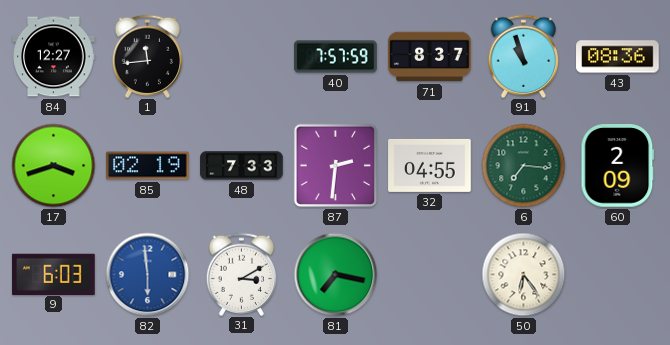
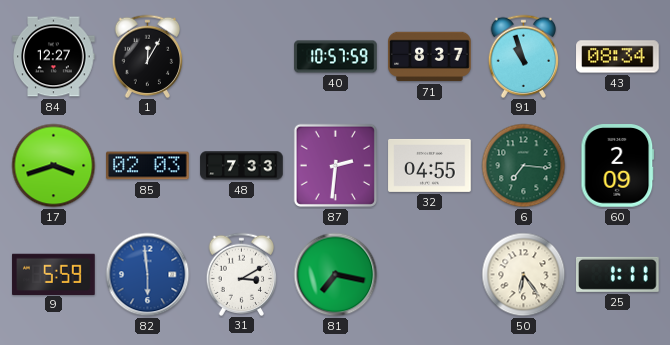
1: 11:44 -> 12:05 (148, 56)
40: 7:57 -> 10:57 (336, 57)
43: 08:36 -> 08:34 (618, 57)
85: 02:19 -> 02:03 (148, 166)
9: 6:03 -> 5:59 (54, 274)
25: none -> 1:11 (618, 274)
